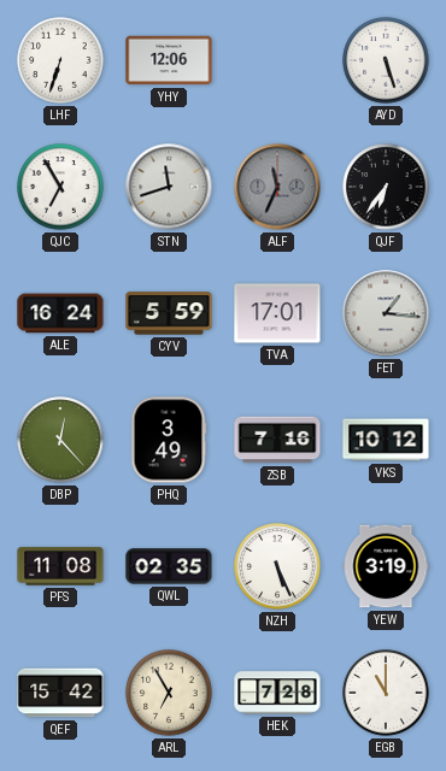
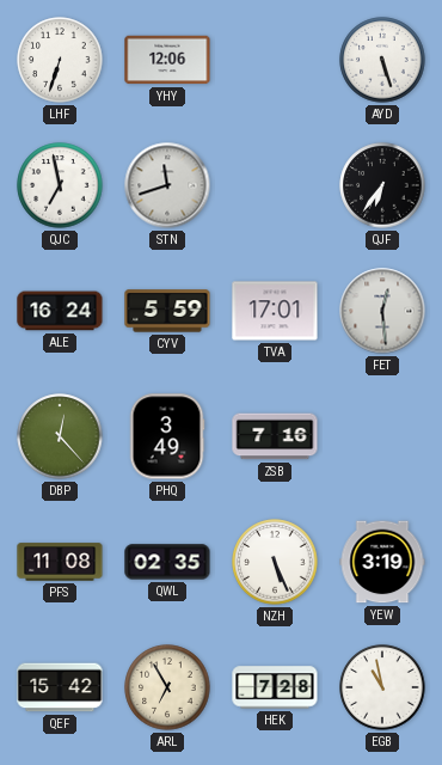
QJC: 6:55 -> 6:58 (60, 185)
ALF: 11:34 -> none (277, 187)
FET: 1:16 -> 12:29 (382, 311)
VKS: 10:12 -> none (386, 440)
EGB: 11:00 -> 10:58 (382, 687)
